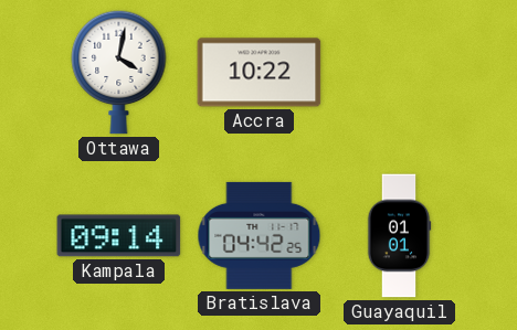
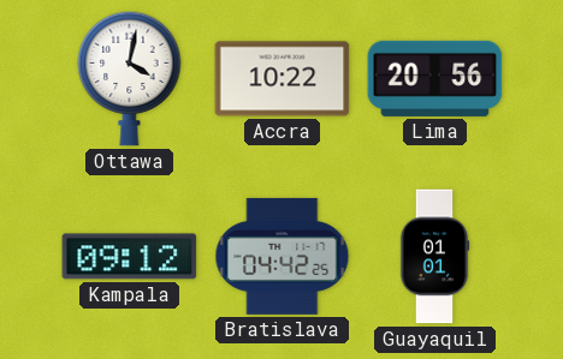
Lima: none -> 20:56 (435, 78)
Kampala: 09:14 -> 09:12 (130, 257)
